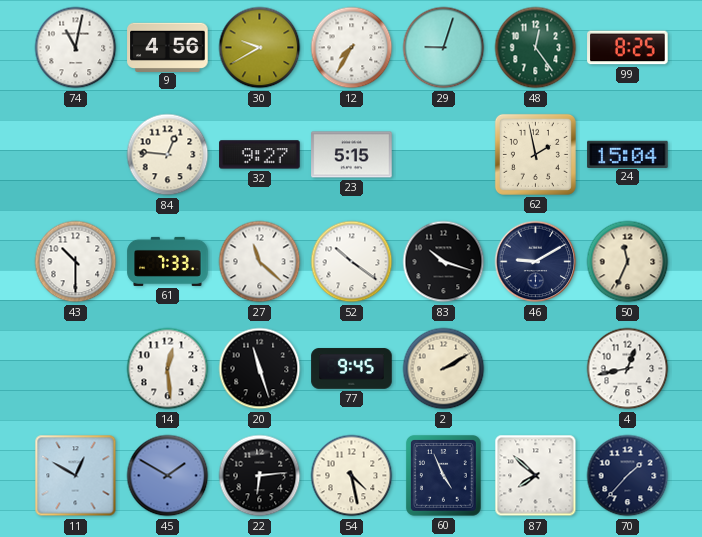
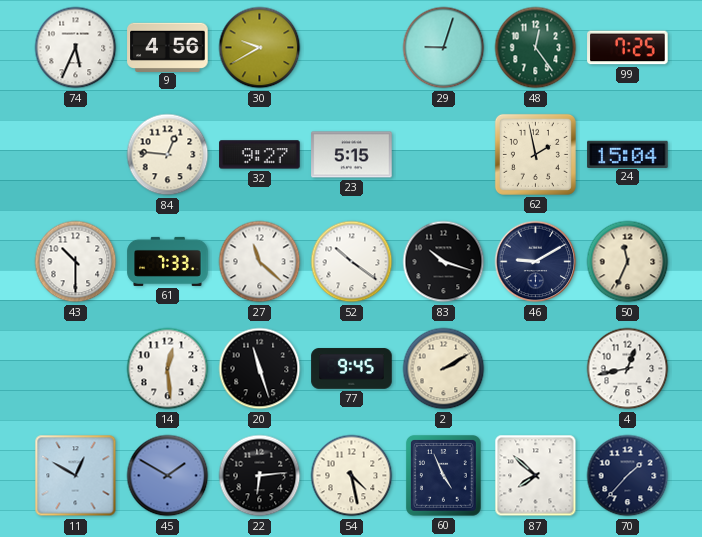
74: 11:02 -> 5:34 (76, 48)
12: 7:35 -> none (352, 48)
99: 8:25 -> 7:25 (628, 48)
